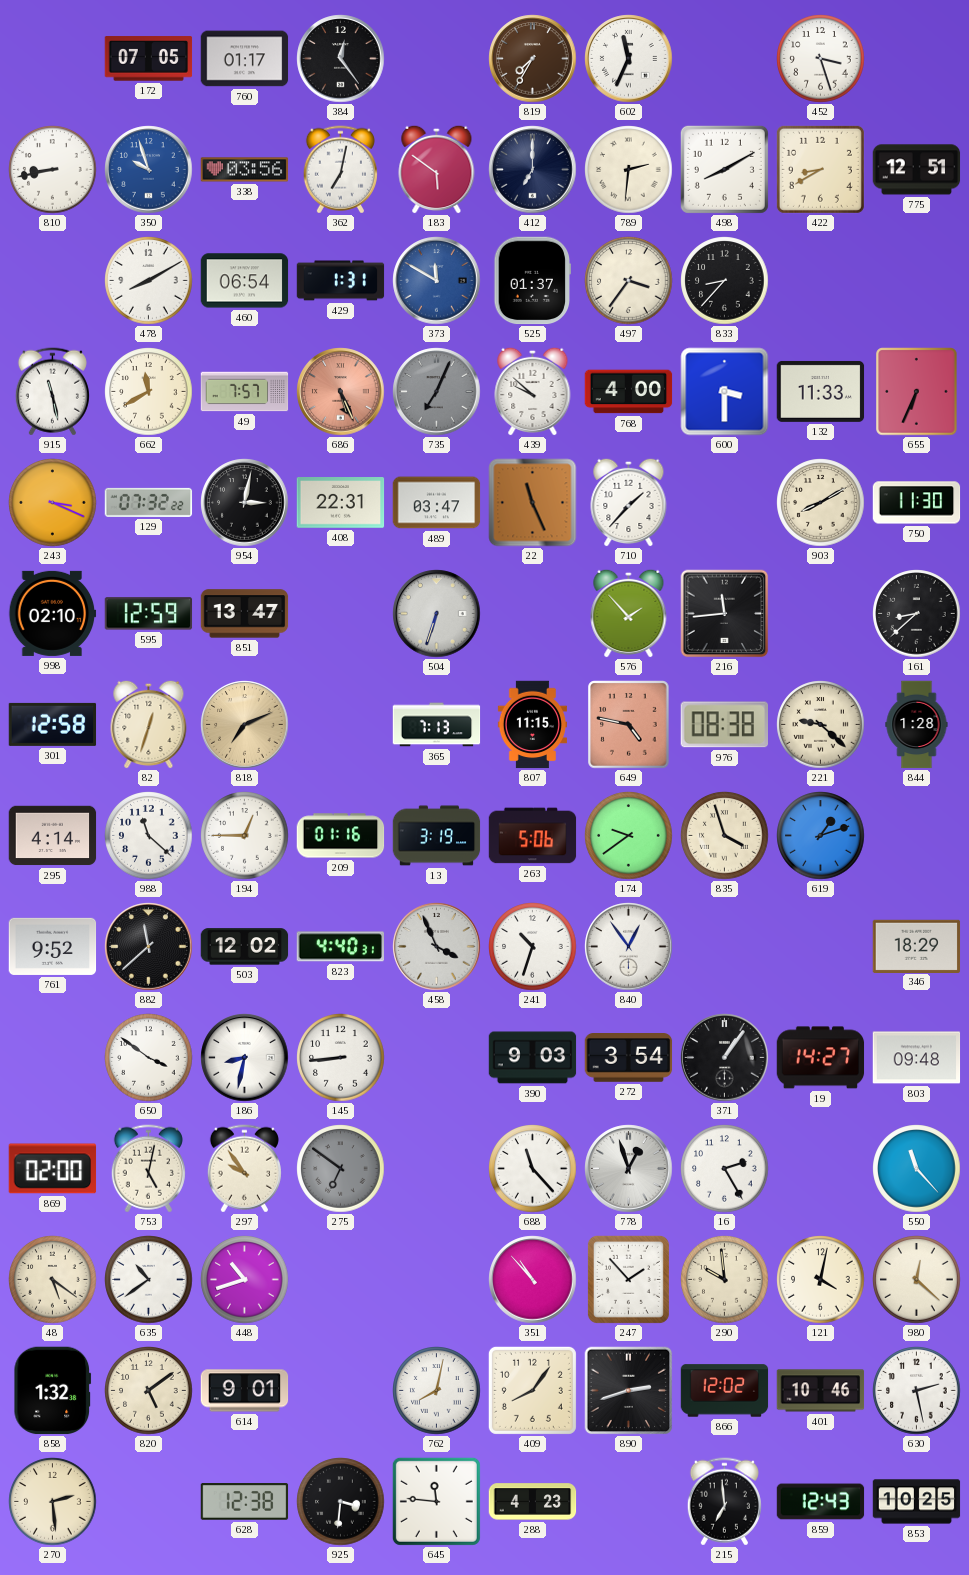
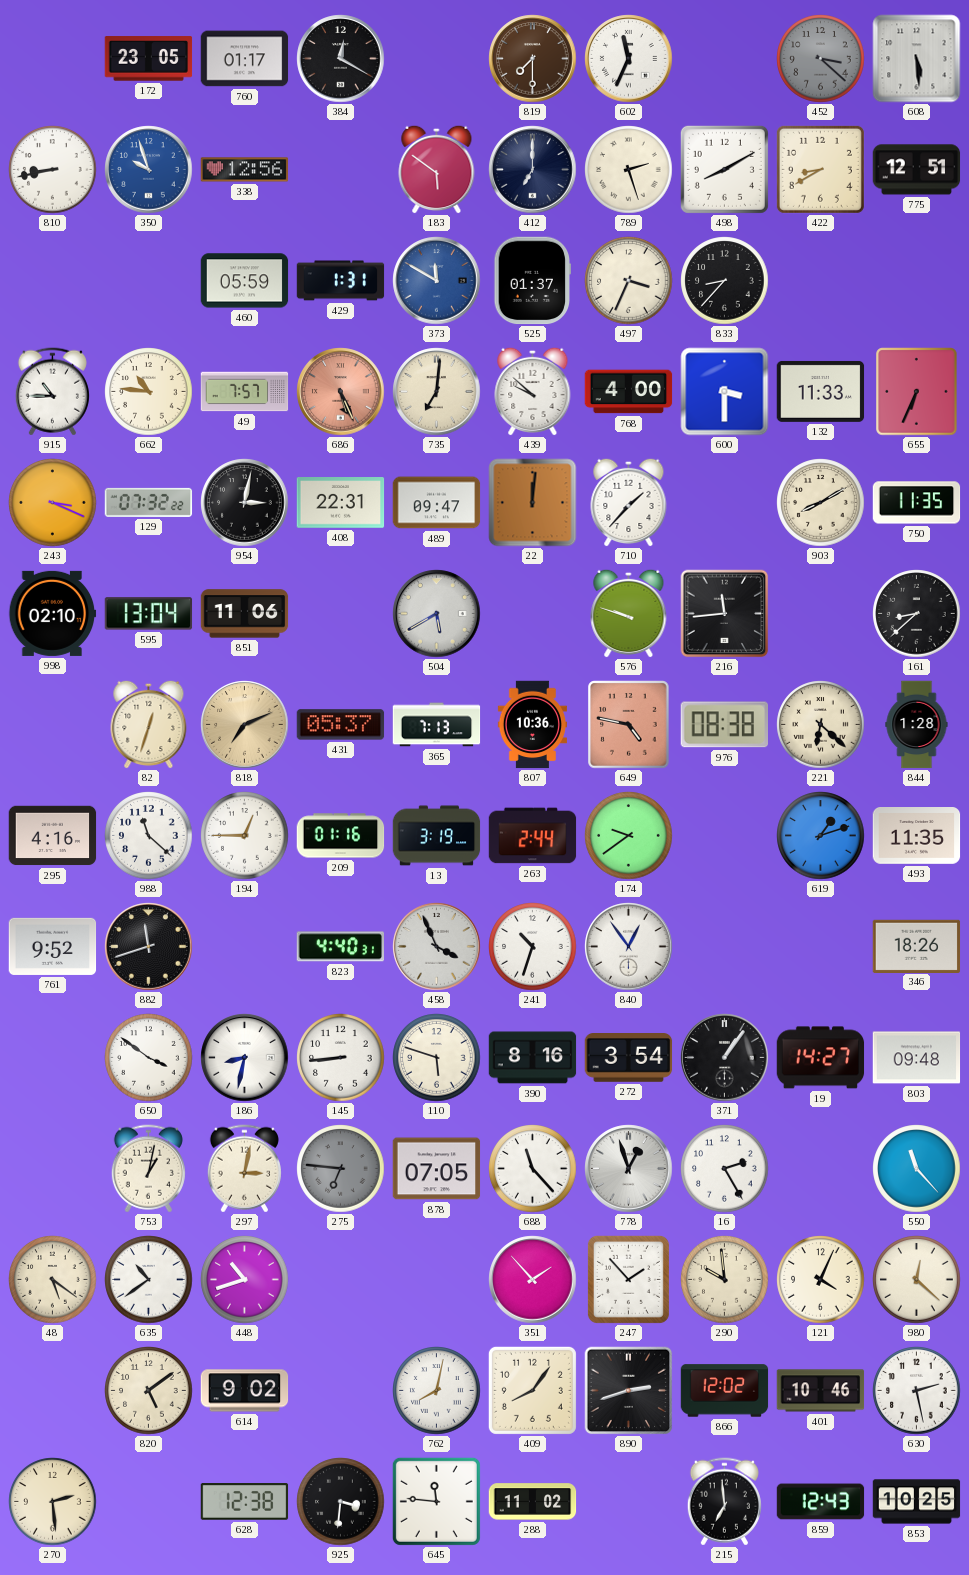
172: 07:05 -> 23:05 (149, 59)
384: 12:24 -> 12:20 (341, 59)
819: 7:35 -> 7:30 (533, 59)
452: 3:27 -> 3:22 (821, 59)
452 dial: white -> grey (821, 59)
608: none -> 5:29 (917, 59)
338: 03:56 -> 12:56 (245, 170)
362: 7:02 -> none (340, 170)
789: 2:31 -> 2:27 (629, 170)
478: 8:10 -> none (149, 281)
460: 06:54 -> 05:59 (245, 281)
497: 3:36 -> 3:34 (629, 281)
915: 11:28 -> 10:45 (52, 392)
662: 11:40 -> 10:46 (149, 392)
735: 7:04 -> 7:01 (437, 392)
735 dial: grey -> cream (437, 392)
489: 03:47 -> 09:47 (437, 503)
22: 11:26 -> 12:01 (533, 503)
750: 11:30 -> 11:35 (917, 503)
595: 12:59 -> 13:04 (149, 614)
851: 13:47 -> 11:06 (245, 614)
504: 6:33 -> 5:40 (437, 614)
576: 1:53 -> 9:48 (629, 613)
301: 12:58 -> none (53, 724)
431: none -> 05:37 (341, 725)
807: 11:15 -> 10:36 (532, 725)
221: 9:22 -> 6:22 (821, 725)
295: 4:14 -> 4:16 (53, 836)
263: 5:06 -> 2:44 (533, 836)
835: 3:57 -> none (725, 836)
493: none -> 11:35 (917, 836)
882: 11:38 -> 11:42 (149, 947)
503: 12:02 -> none (245, 947)
346: 18:29 -> 18:26 (917, 946)
110: none -> 5:48 (437, 1058)
390: 9:03 -> 8:16 (533, 1058)
869: 02:00 -> none (53, 1169)
753: 5:02 -> 1:02 (148, 1169)
297: 9:54 -> 3:02 (244, 1169)
275: 6:51 -> 6:46 (341, 1169)
878: none -> 07:05 (437, 1169)
351: 10:53 -> 1:53 (533, 1280)
121: 4:02 -> 4:04 (821, 1280)
858: 1:32 -> none (53, 1391)
614: 9:01 -> 9:02 (245, 1391)
288: 4:23 -> 11:02 (533, 1502)
